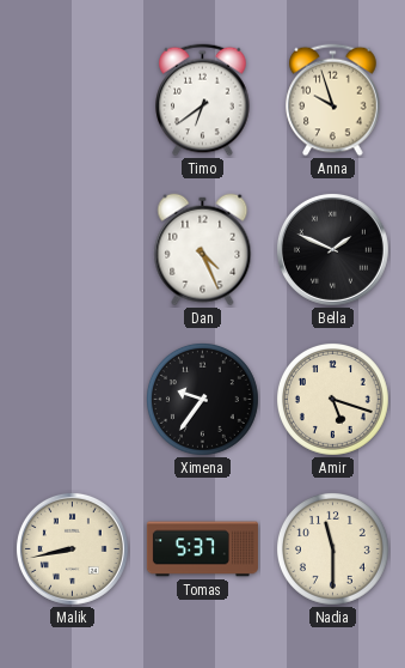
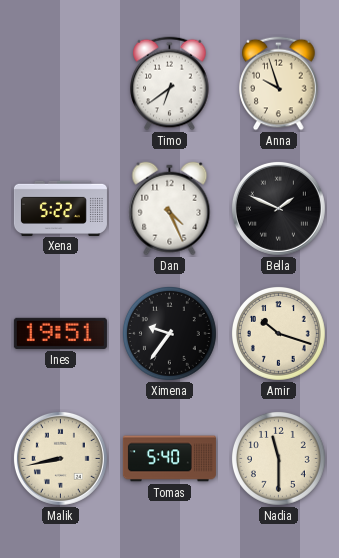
Xena: none -> 5:22 (60, 208)
Ines: none -> 19:51 (60, 333)
Amir: 5:18 -> 10:18 (278, 333)
Tomas: 5:37 -> 5:40 (169, 459)
